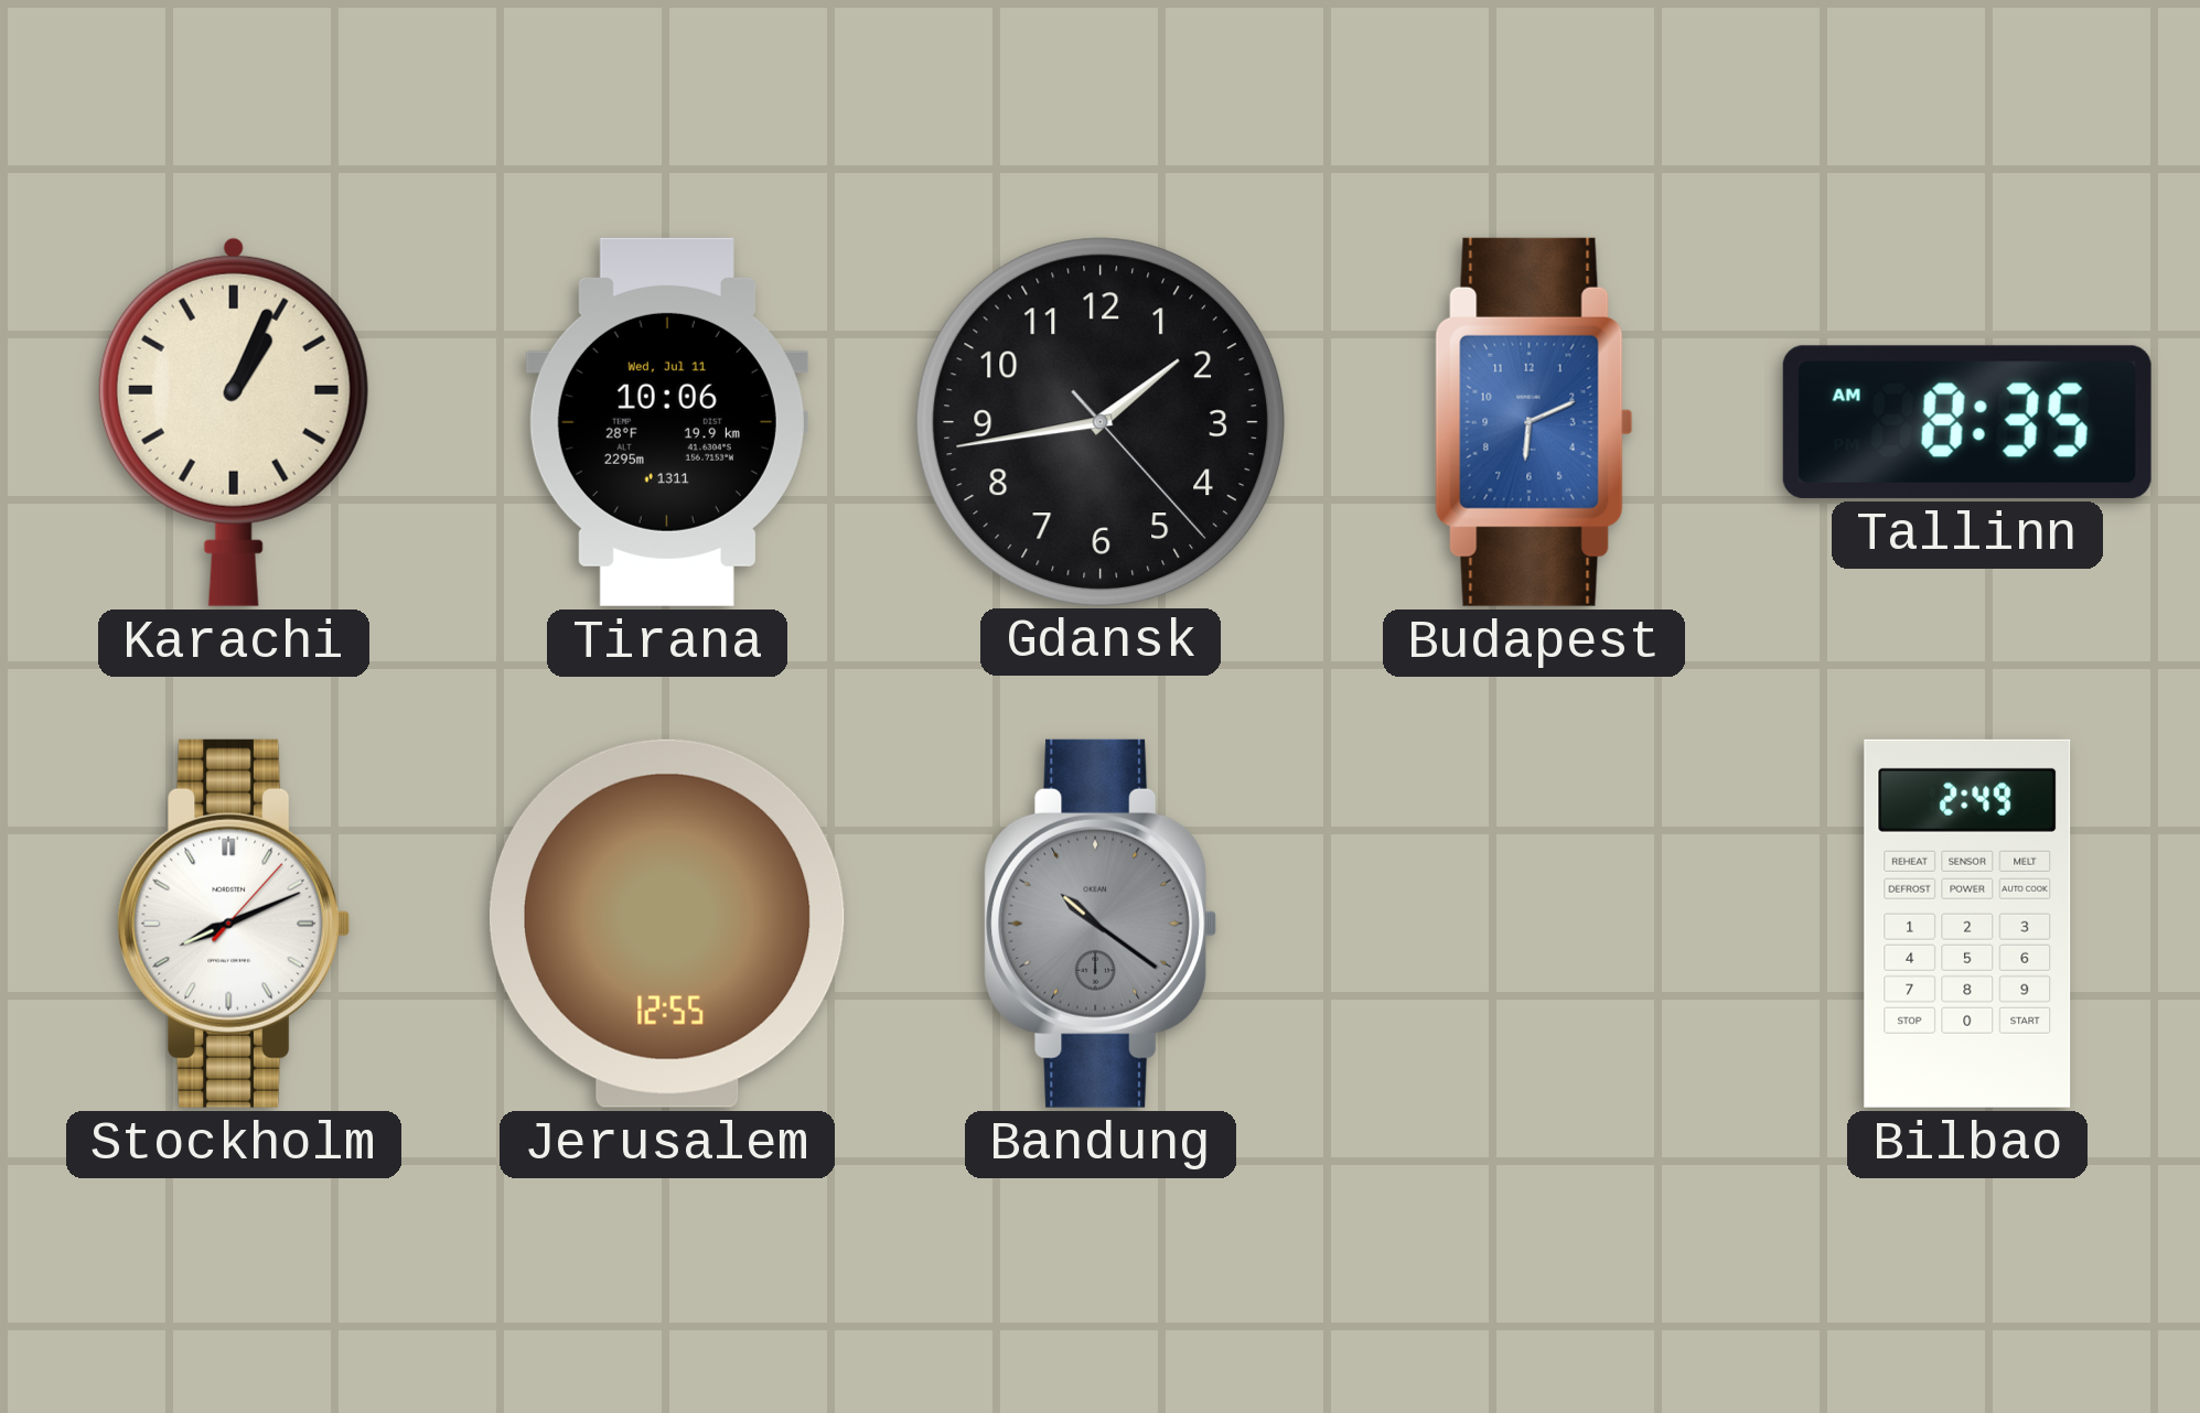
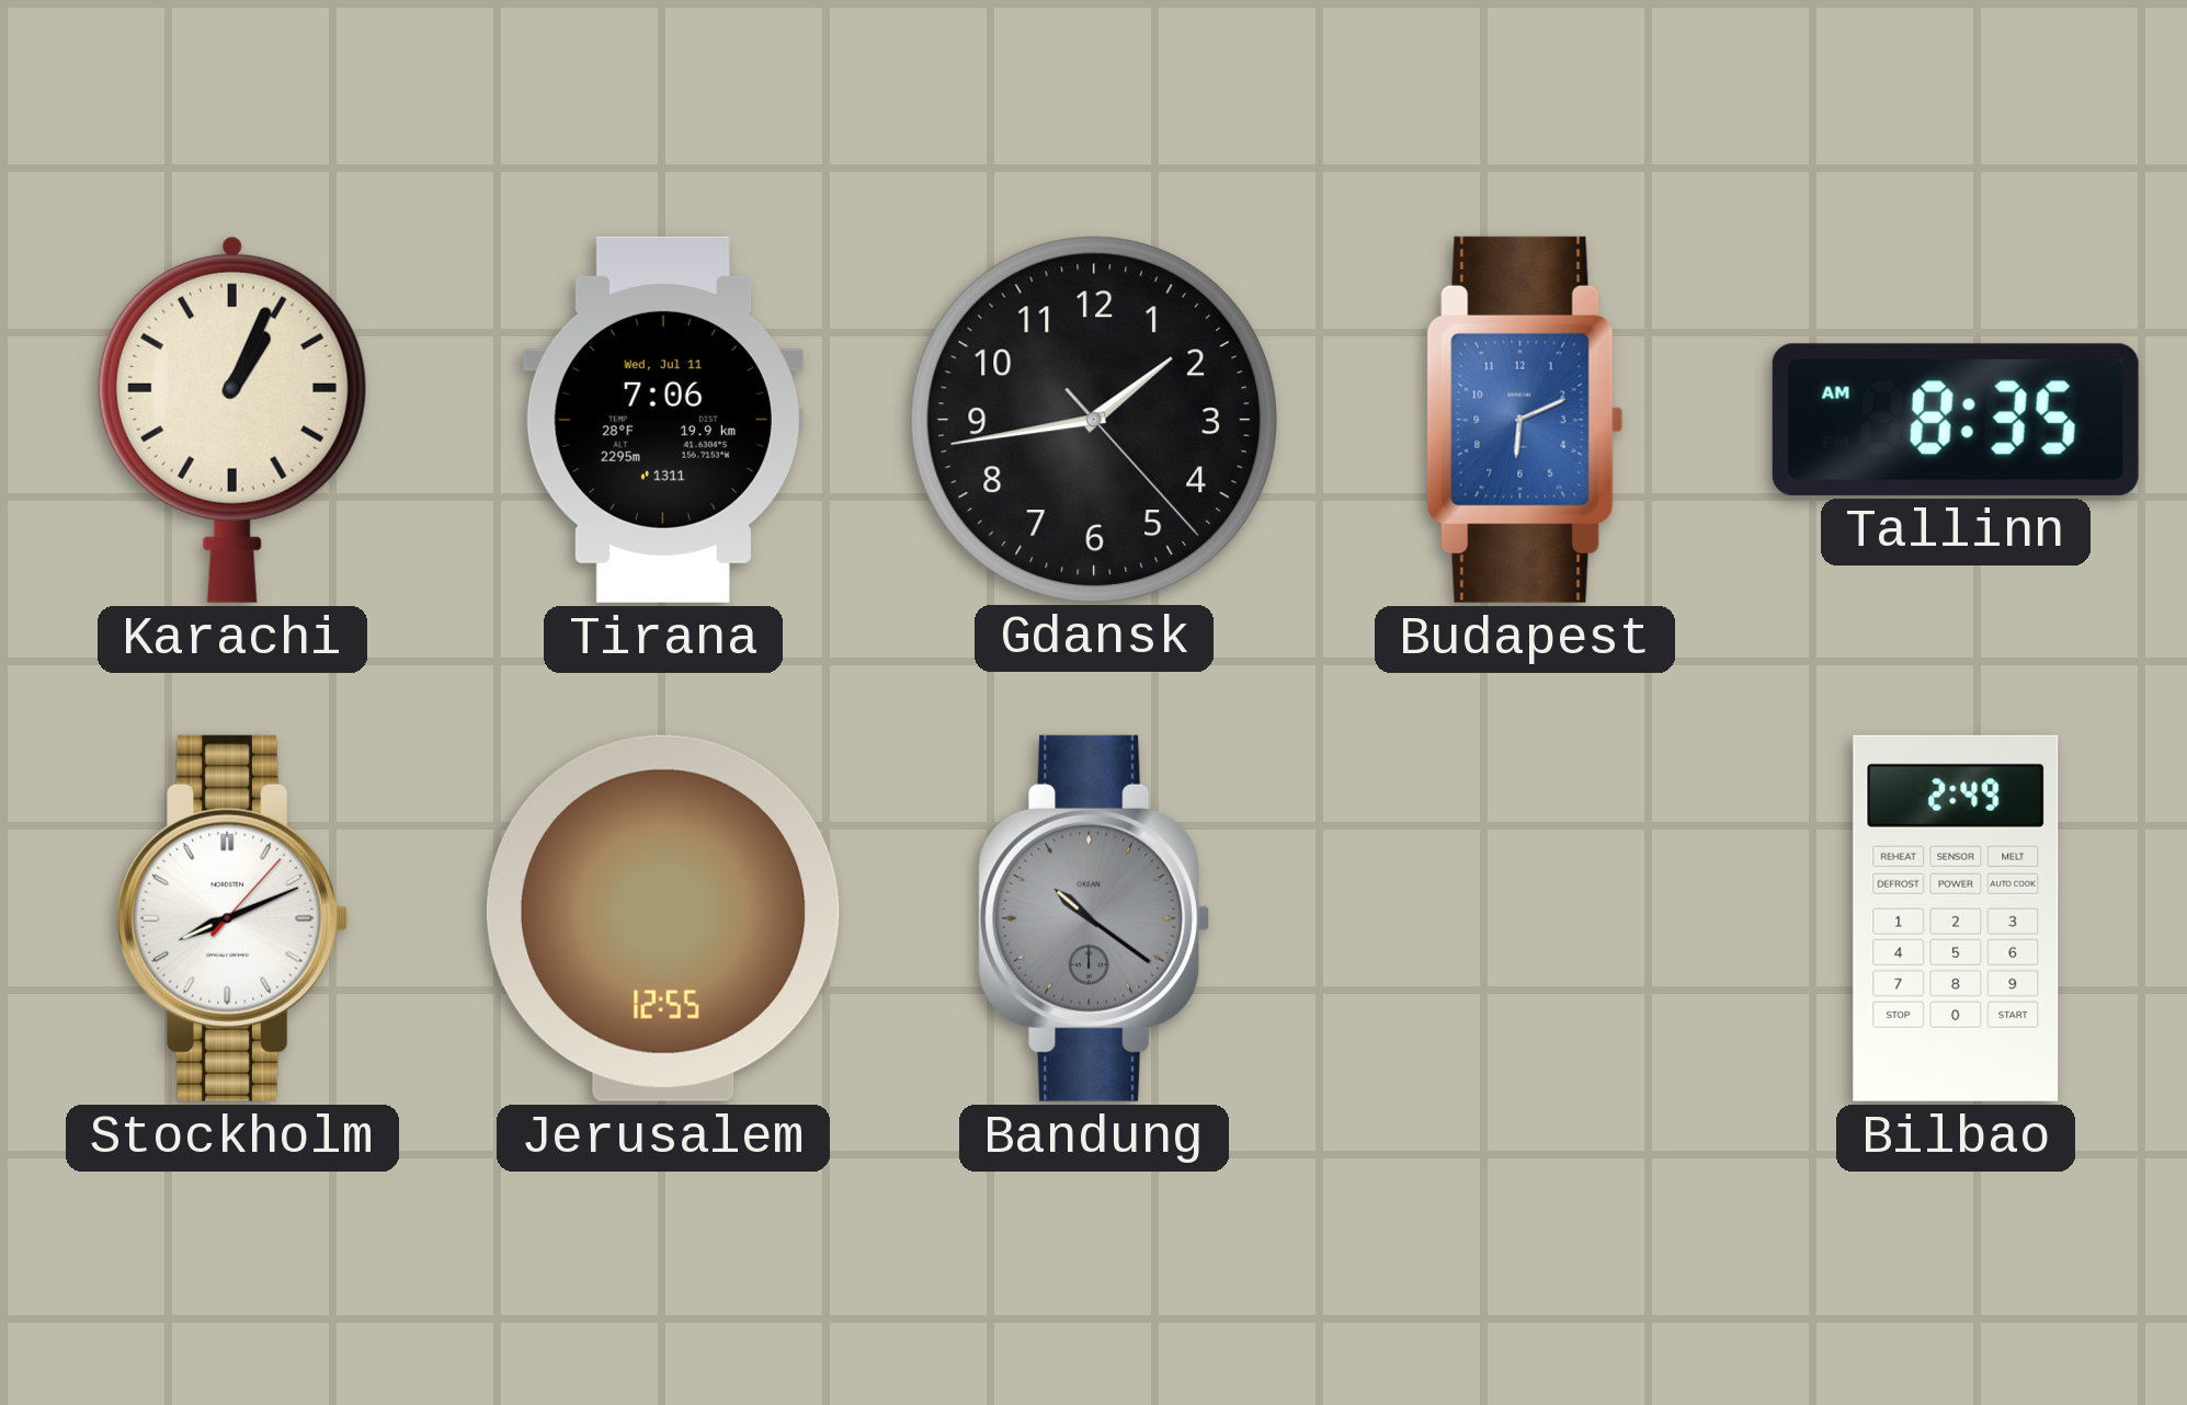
Tirana: 10:06 -> 7:06 (663, 420)
